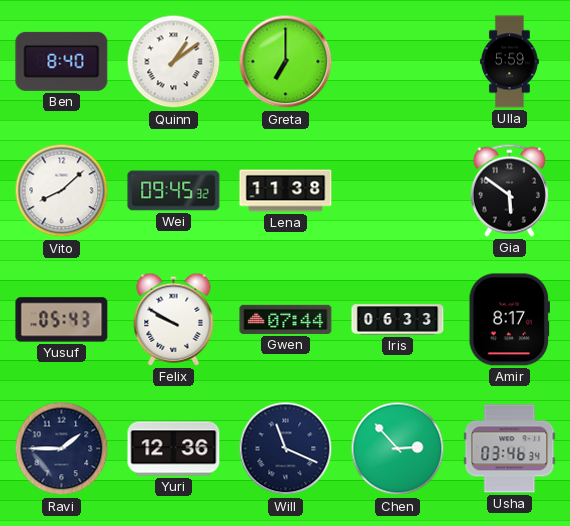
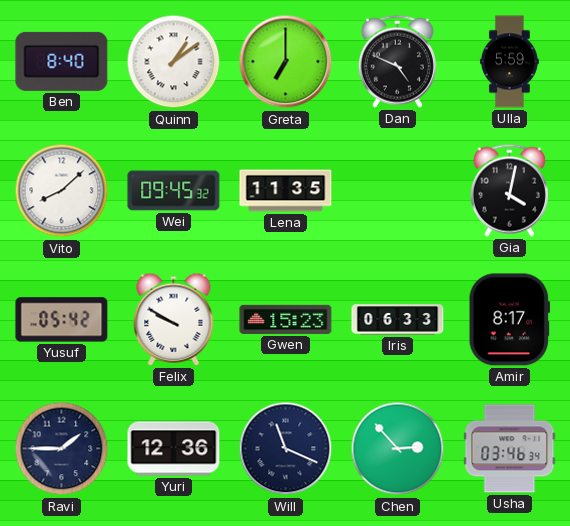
Dan: none -> 4:49 (397, 61)
Lena: 11:38 -> 11:35 (286, 191)
Gia: 5:51 -> 4:02 (509, 190)
Yusuf: 05:43 -> 05:42 (62, 320)
Gwen: 07:44 -> 15:23 (286, 319)
